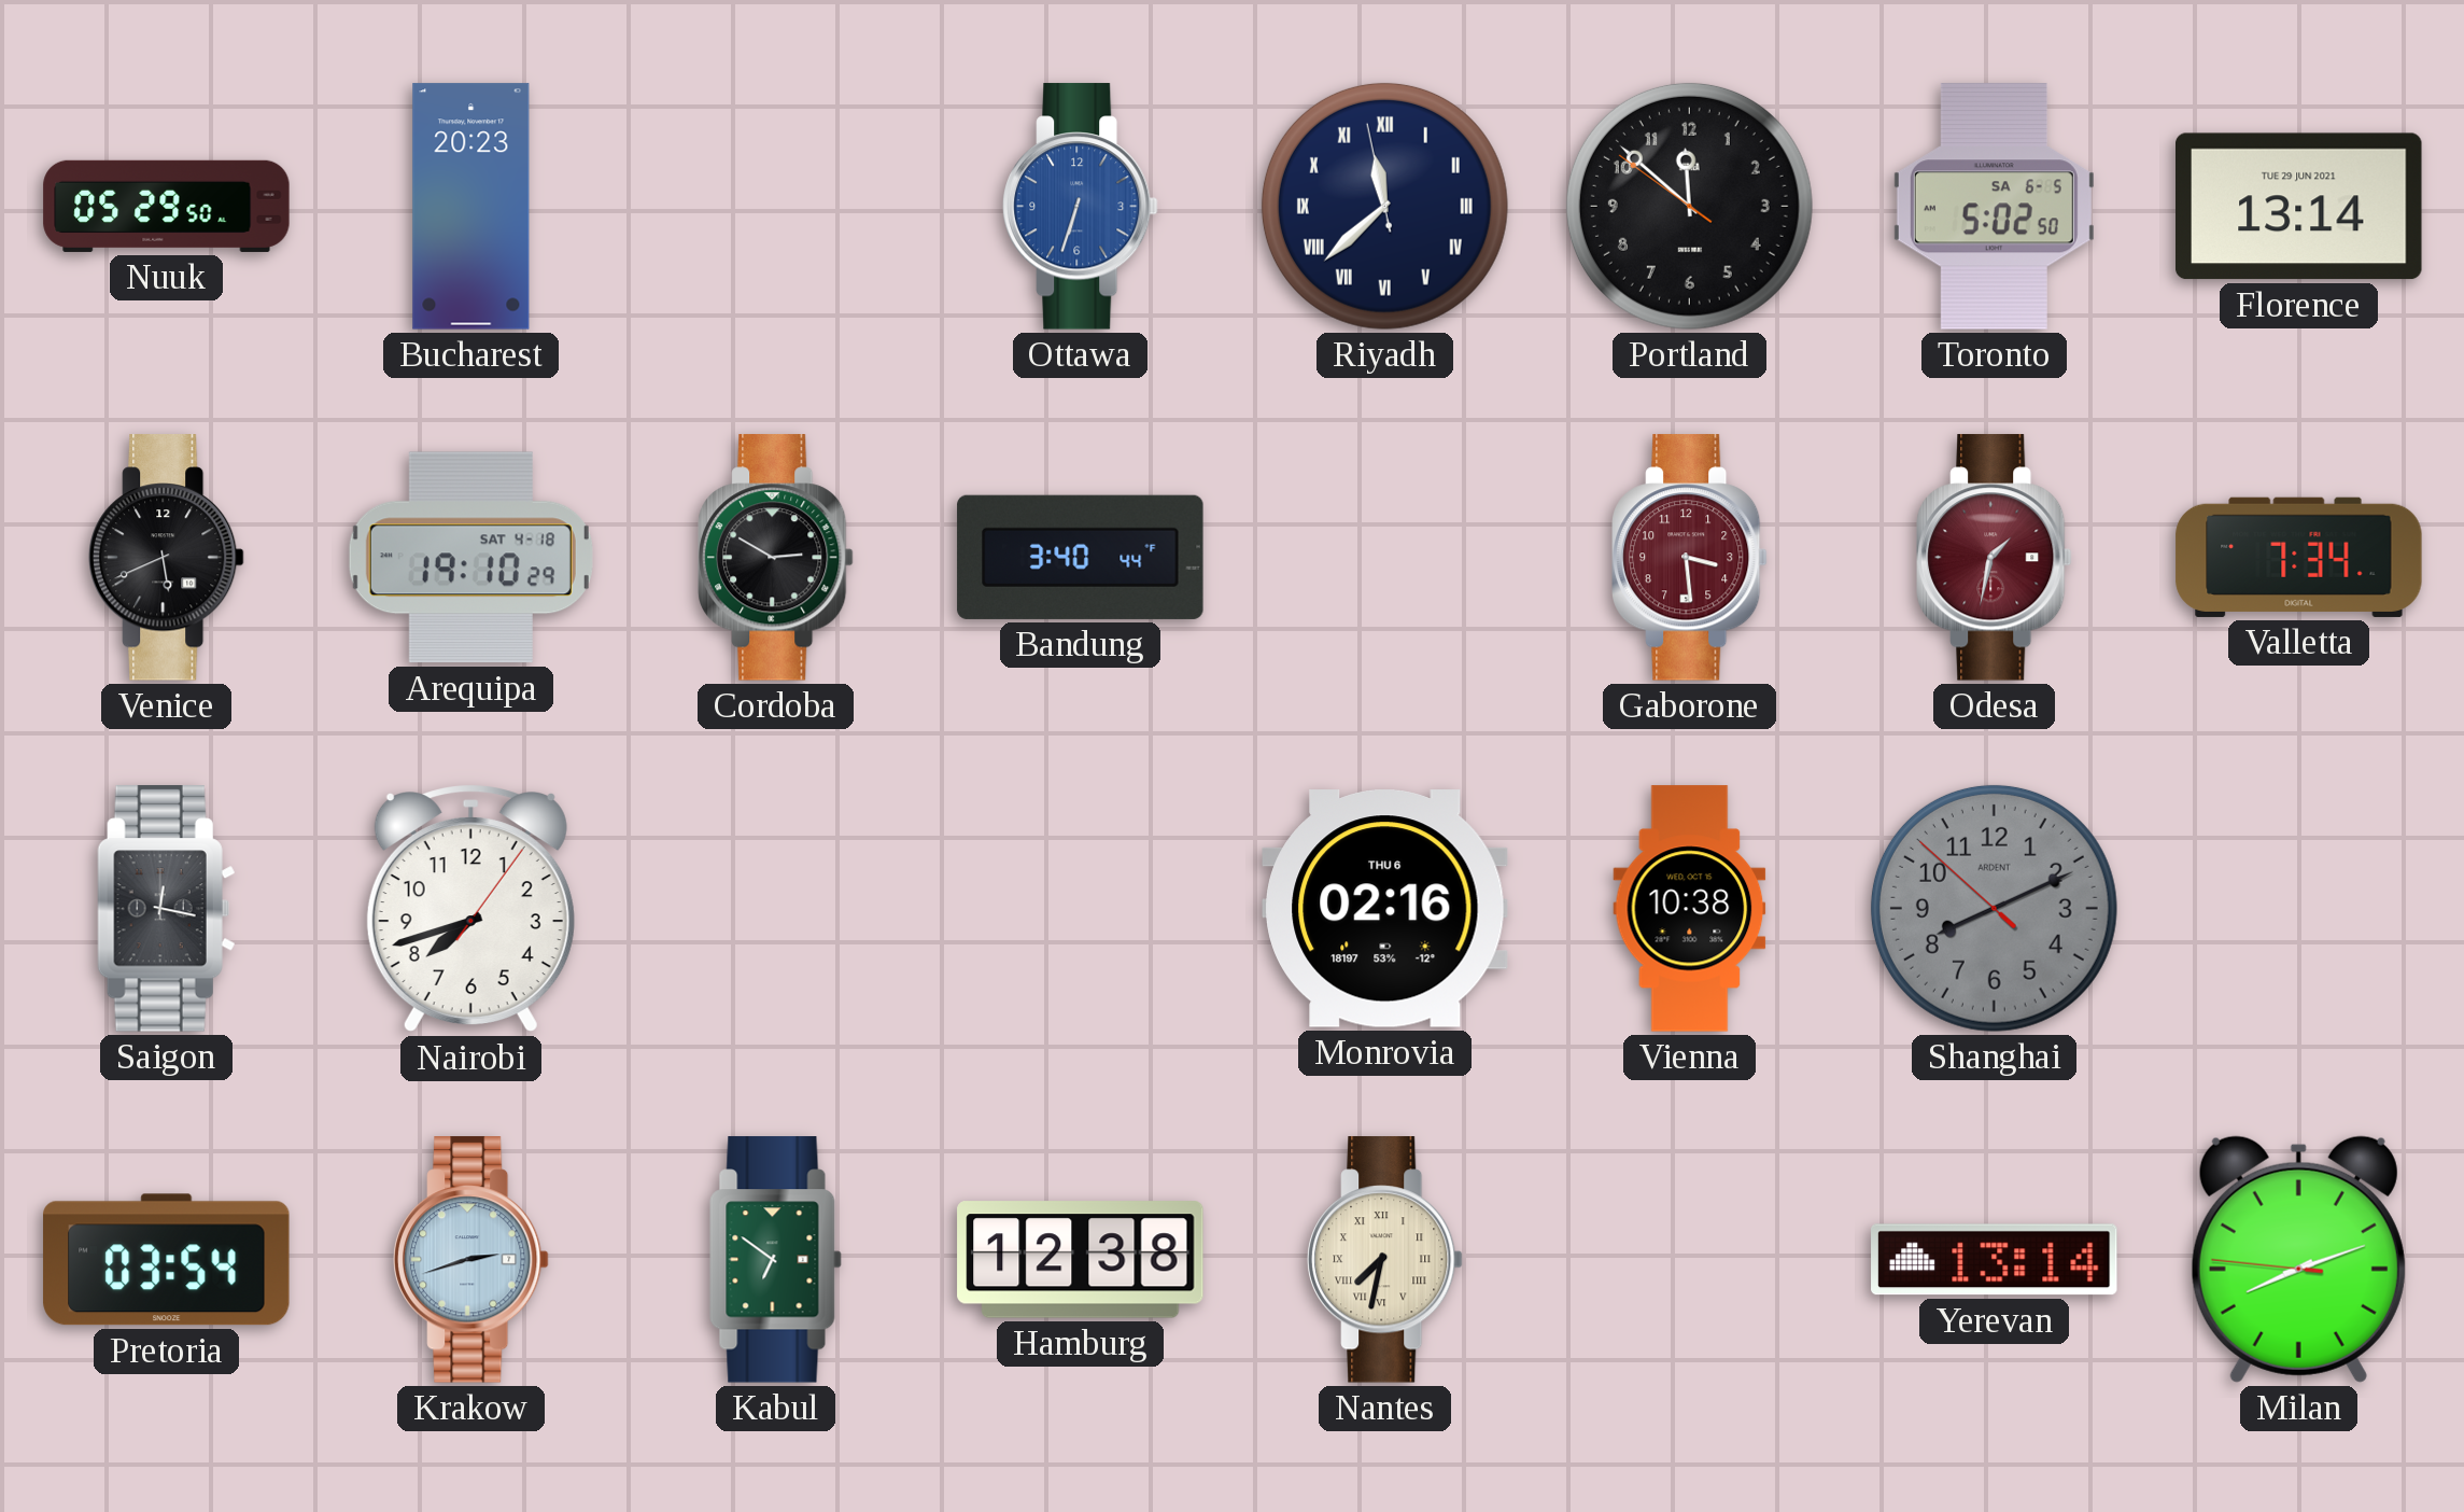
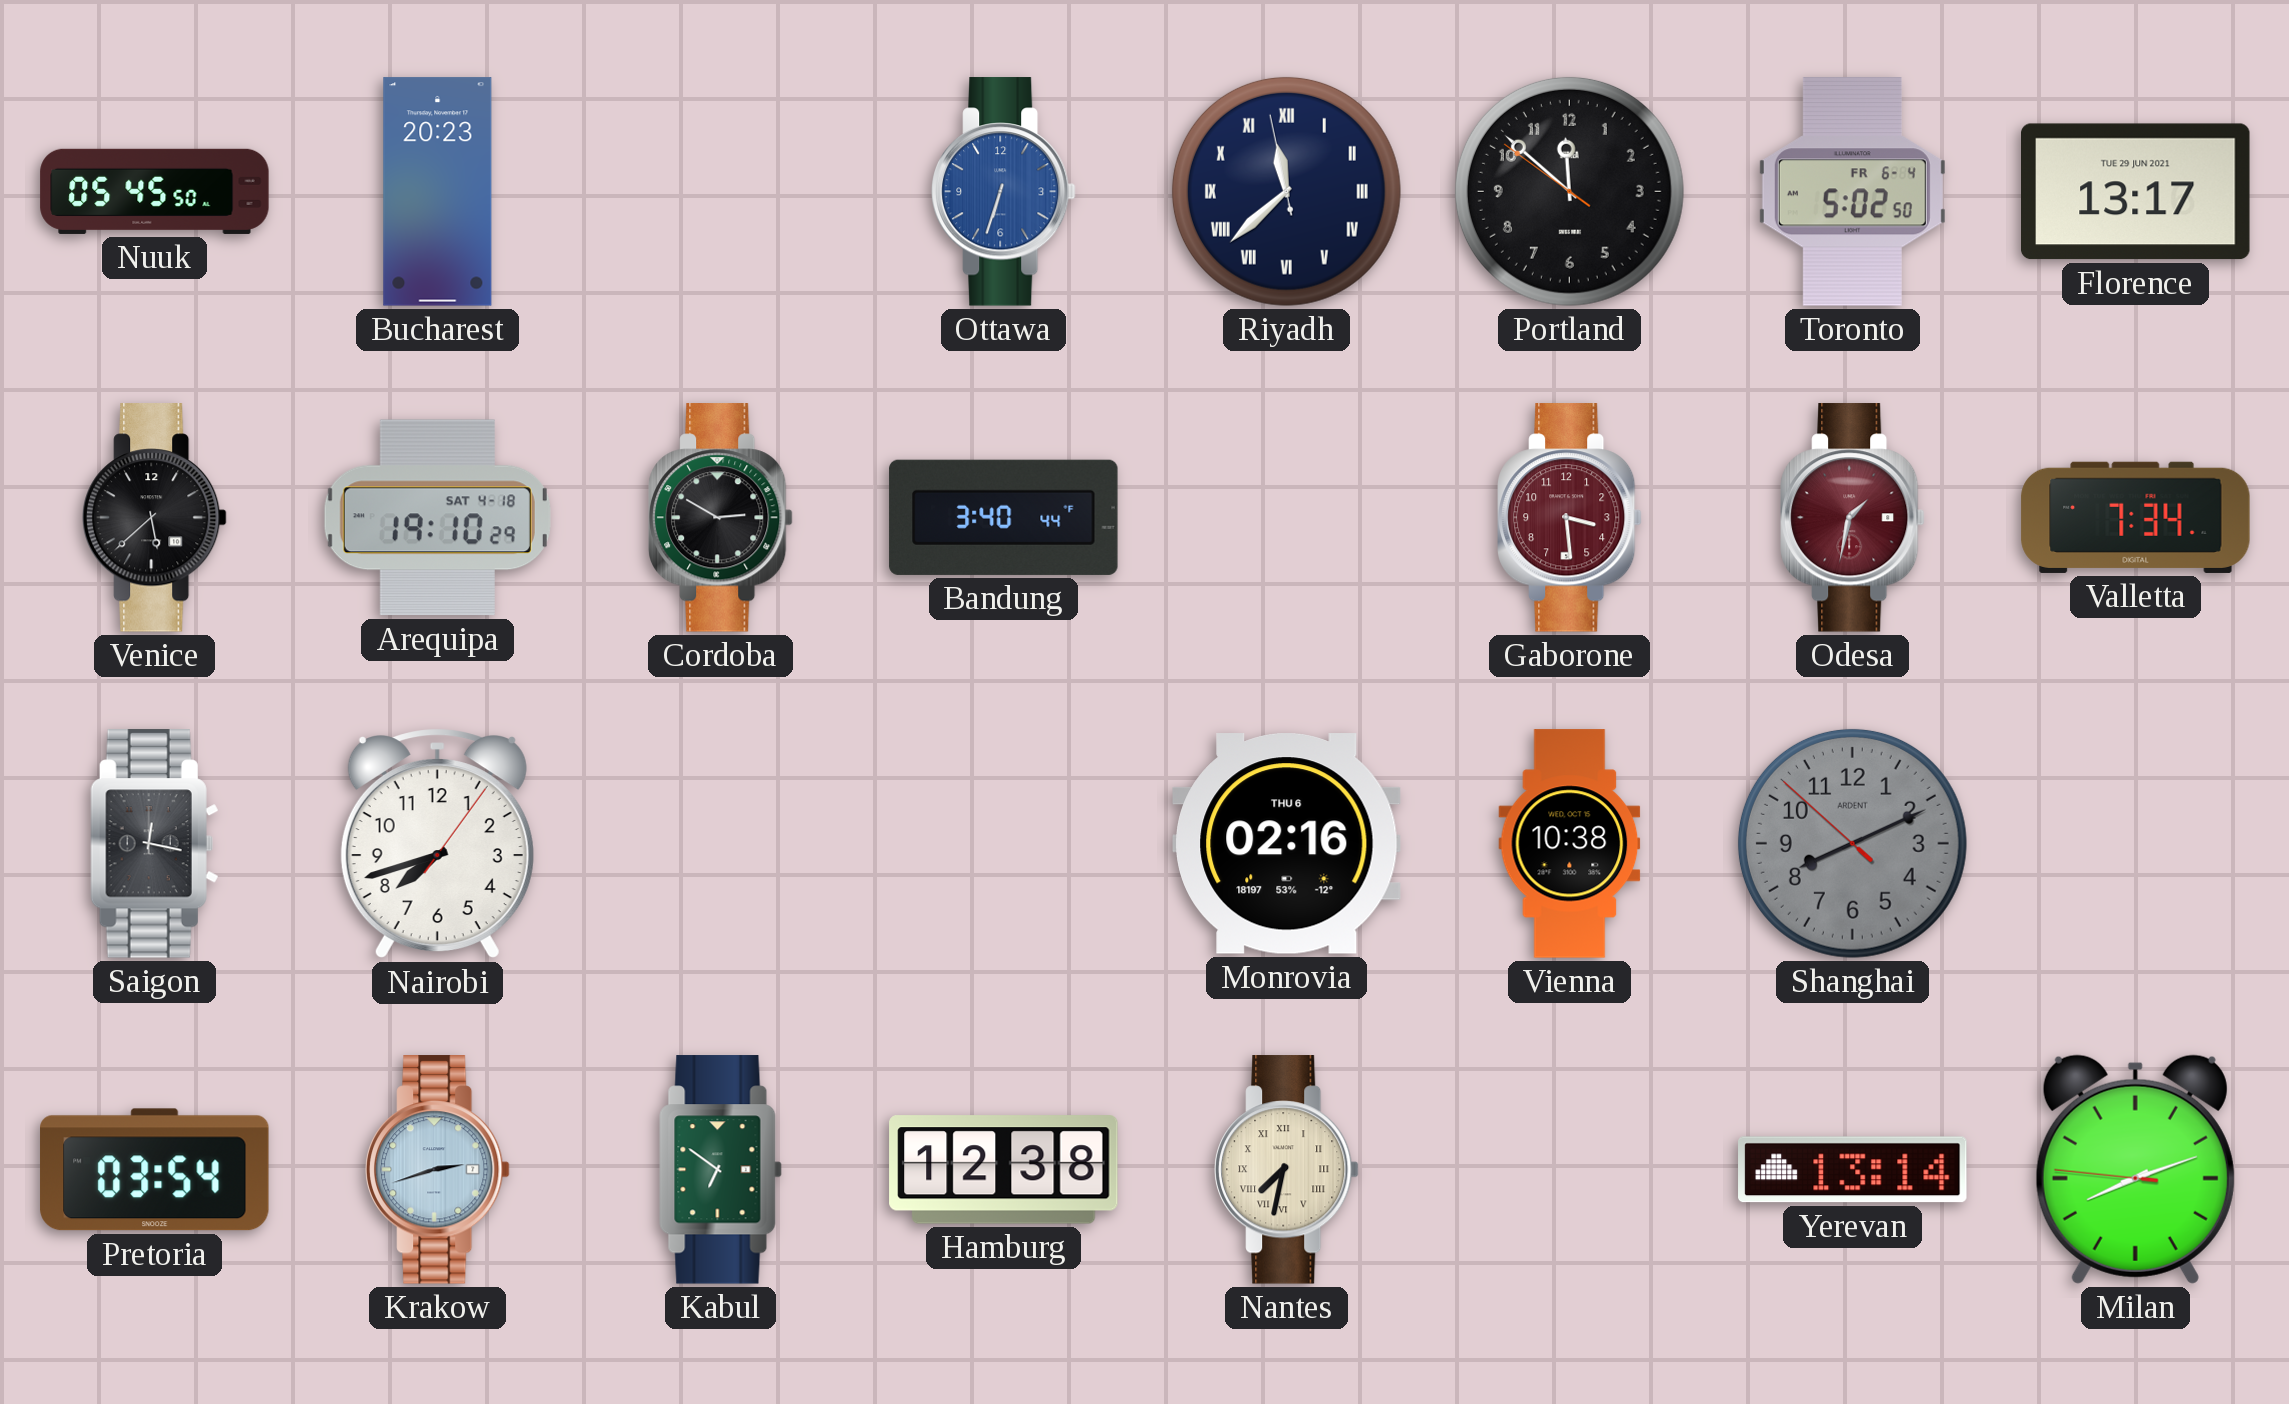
Nuuk: 05:29 -> 05:45 (155, 191)
Toronto date: SA 6-5 -> FR 6-4 (1852, 192)
Florence: 13:14 -> 13:17 (2136, 192)
Venice: 5:41 -> 5:38 (155, 518)
